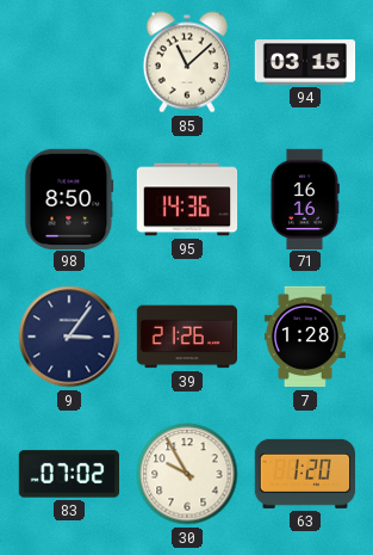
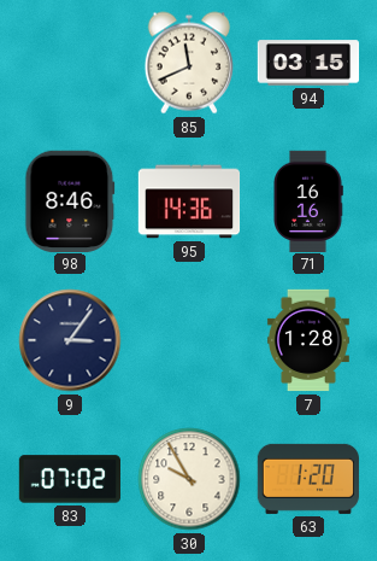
85: 11:08 -> 11:41 (189, 63)
98: 8:50 -> 8:46 (70, 200)
39: 21:26 -> none (186, 337)
